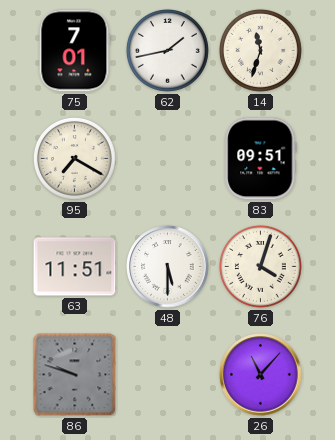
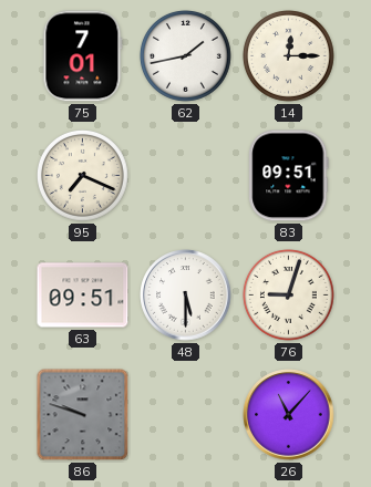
14: 11:33 -> 12:15 (288, 55)
95: 7:20 -> 7:19 (82, 175)
63: 11:51 -> 09:51 (83, 296)
76: 4:03 -> 9:03 (288, 294)
